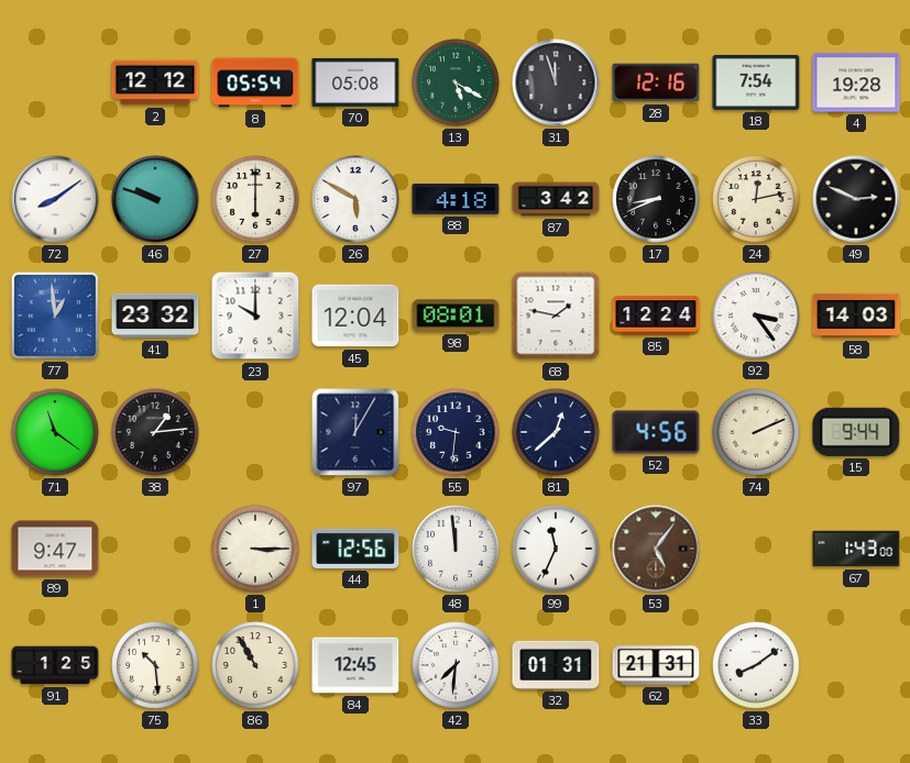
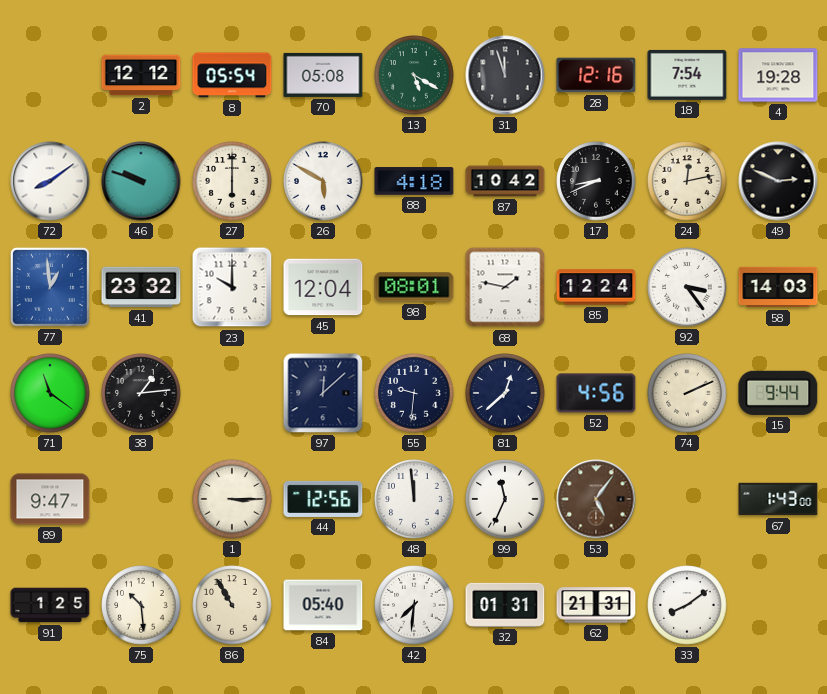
87: 3:42 -> 10:42 (505, 181)
97: 12:05 -> 12:08 (323, 393)
84: 12:45 -> 05:40 (323, 605)
